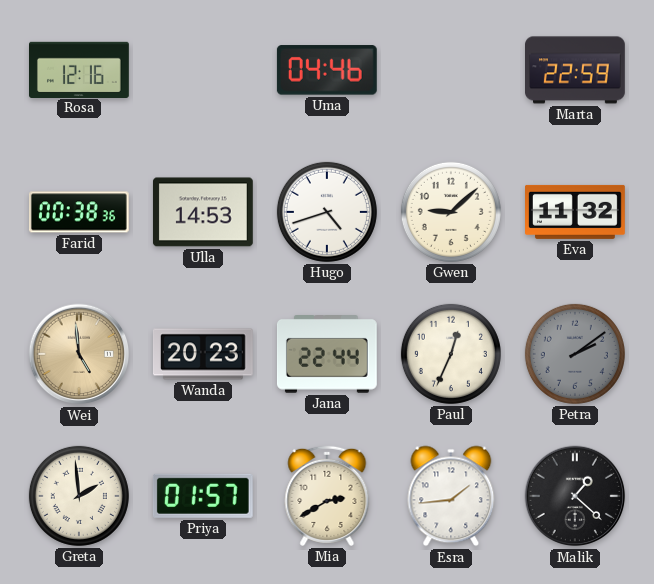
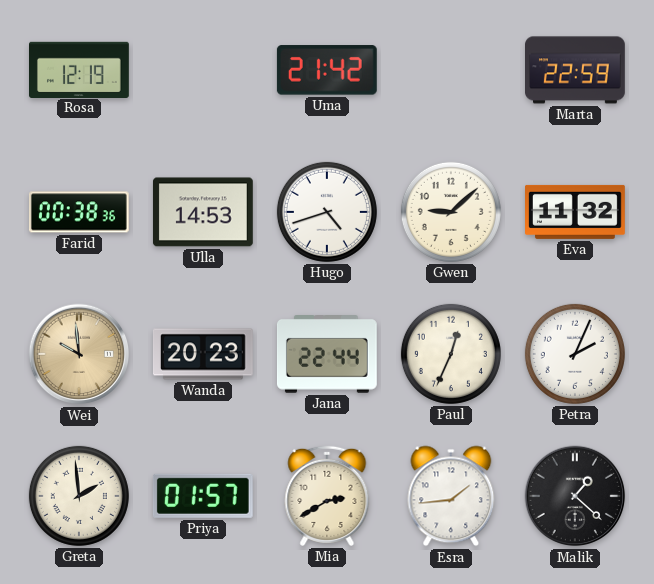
Rosa: 12:16 -> 12:19 (80, 69)
Uma: 04:46 -> 21:42 (327, 70)
Wei: 4:59 -> 9:59 (79, 354)
Petra: 2:09 -> 2:04 (575, 354)
Petra dial: grey -> white (575, 354)
